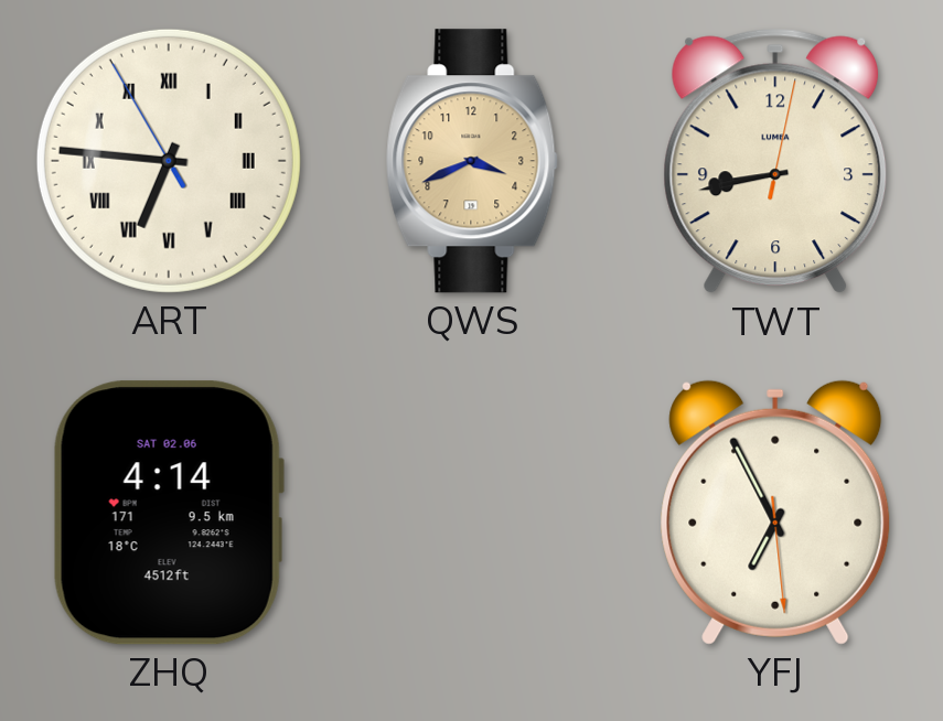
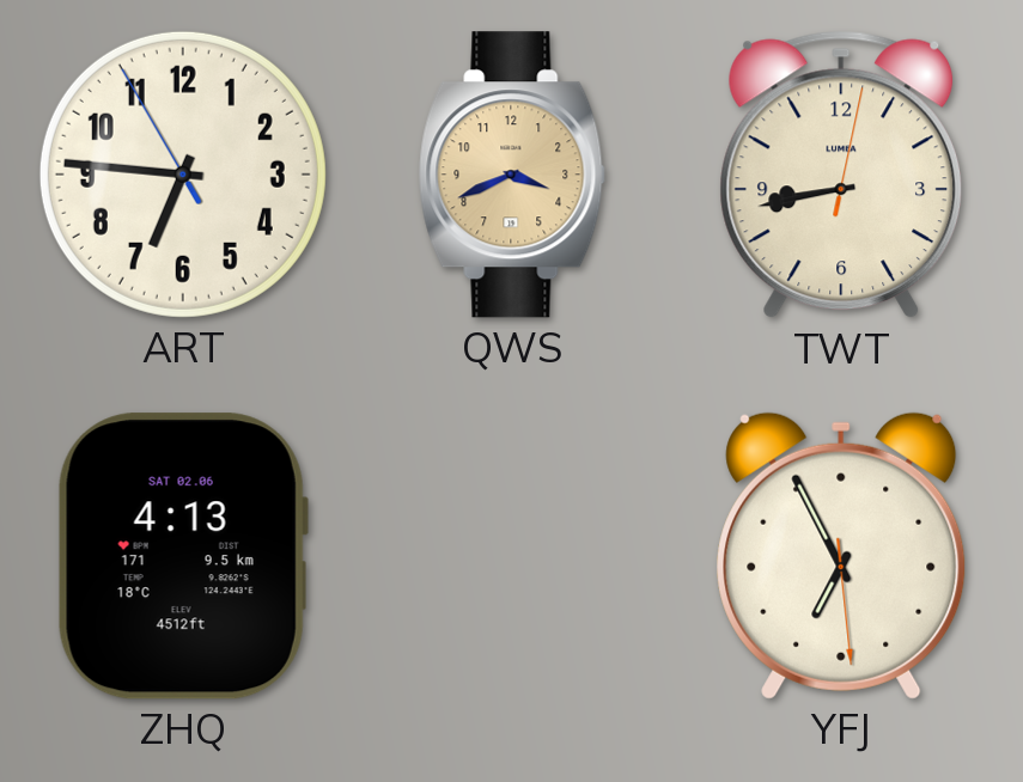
ART numerals: Roman -> Arabic (183, 175)
ZHQ: 4:14 -> 4:13 (183, 556)
